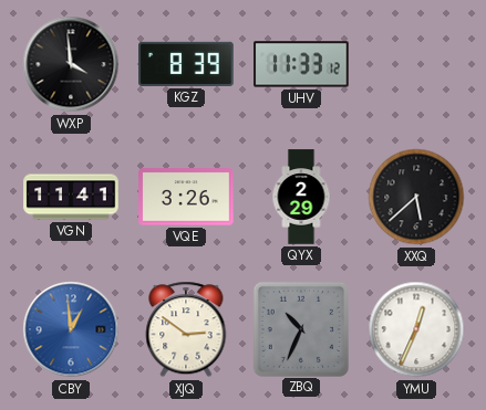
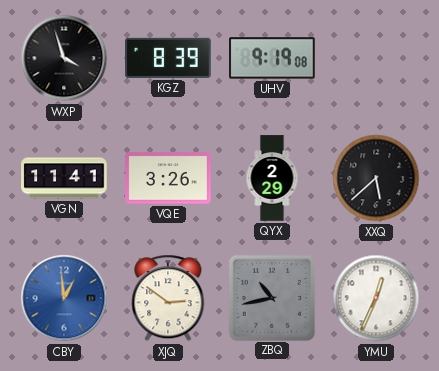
WXP: 3:59 -> 3:57 (64, 58)
UHV: 11:33 -> 9:19 (272, 58)
ZBQ: 10:34 -> 10:43 (271, 297)
